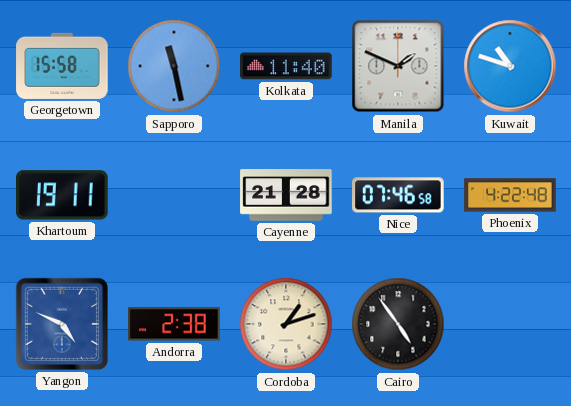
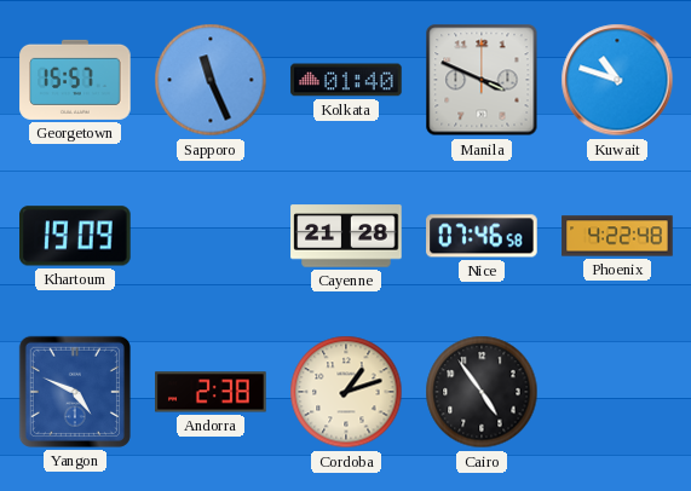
Georgetown: 15:58 -> 15:57 (75, 80)
Sapporo: 11:28 -> 11:26 (211, 80)
Kolkata: 11:40 -> 01:40 (346, 80)
Manila: 1:49 -> 3:49 (482, 80)
Khartoum: 19:11 -> 19:09 (76, 236)
